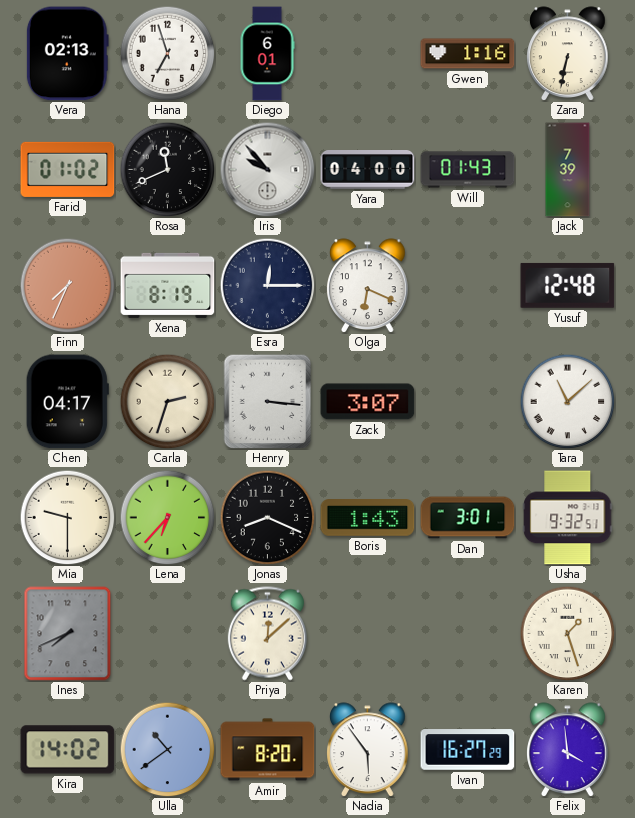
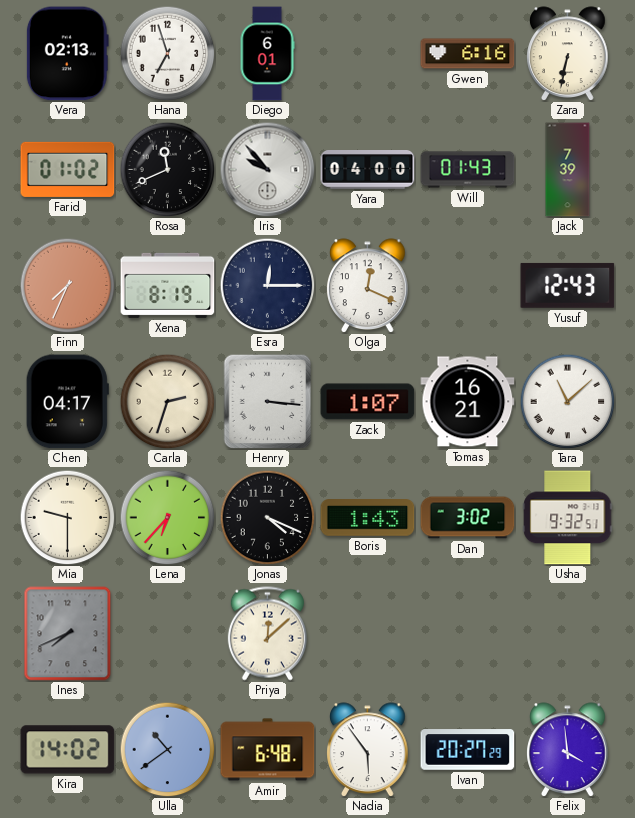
Gwen: 1:16 -> 6:16 (468, 54)
Olga: 6:19 -> 12:19 (368, 286)
Yusuf: 12:48 -> 12:43 (568, 285)
Zack: 3:07 -> 1:07 (368, 402)
Tomas: none -> 16:21 (468, 402)
Jonas: 8:19 -> 4:19 (267, 517)
Dan: 3:01 -> 3:02 (468, 518)
Karen: 1:27 -> none (567, 633)
Amir: 8:20 -> 6:48 (268, 750)
Ivan: 16:27 -> 20:27 (468, 750)
